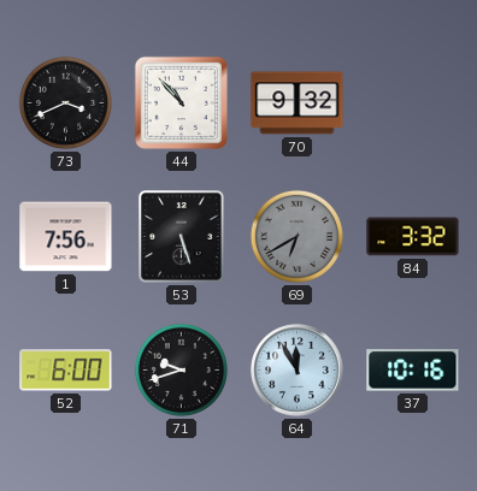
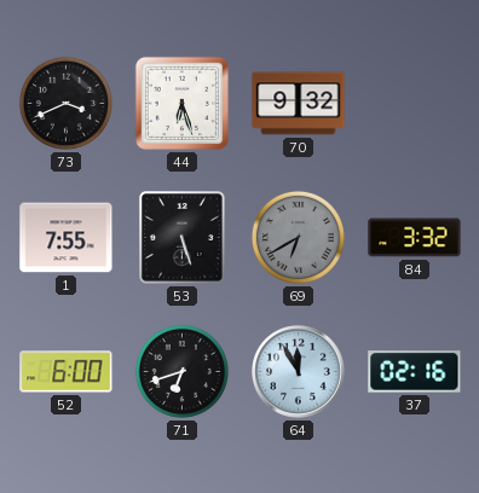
44: 10:53 -> 6:27 (181, 103)
1: 7:56 -> 7:55 (67, 238)
71: 9:42 -> 6:42 (181, 371)
37: 10:16 -> 02:16 (415, 372)
